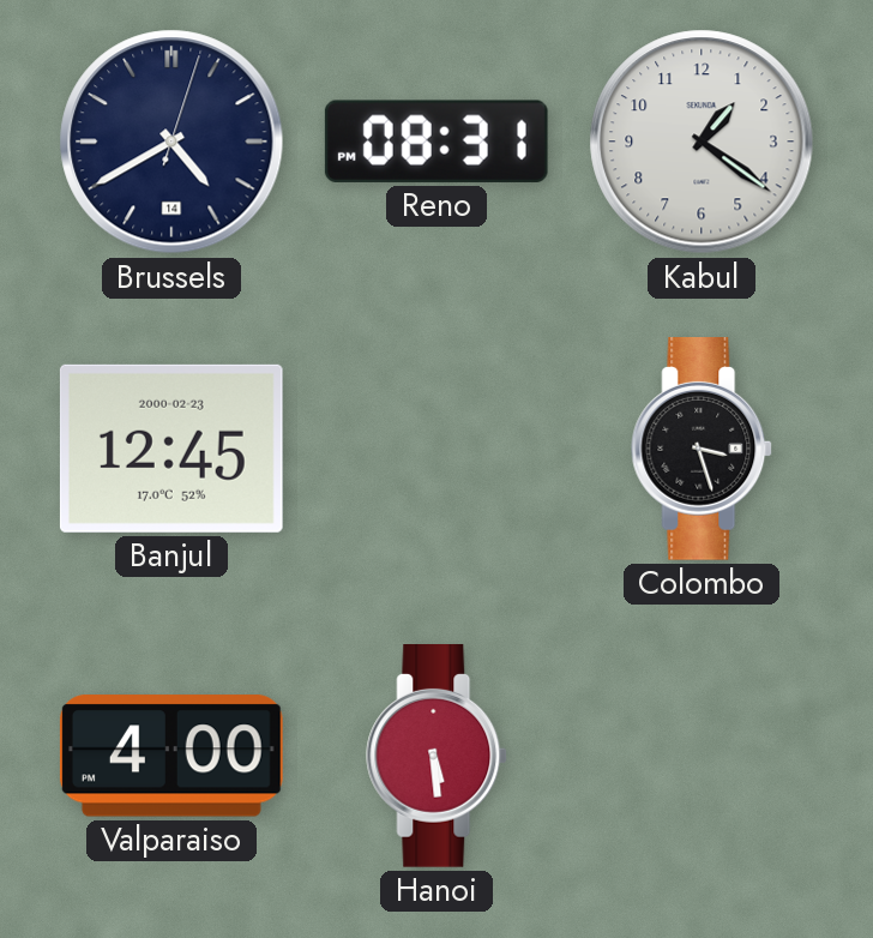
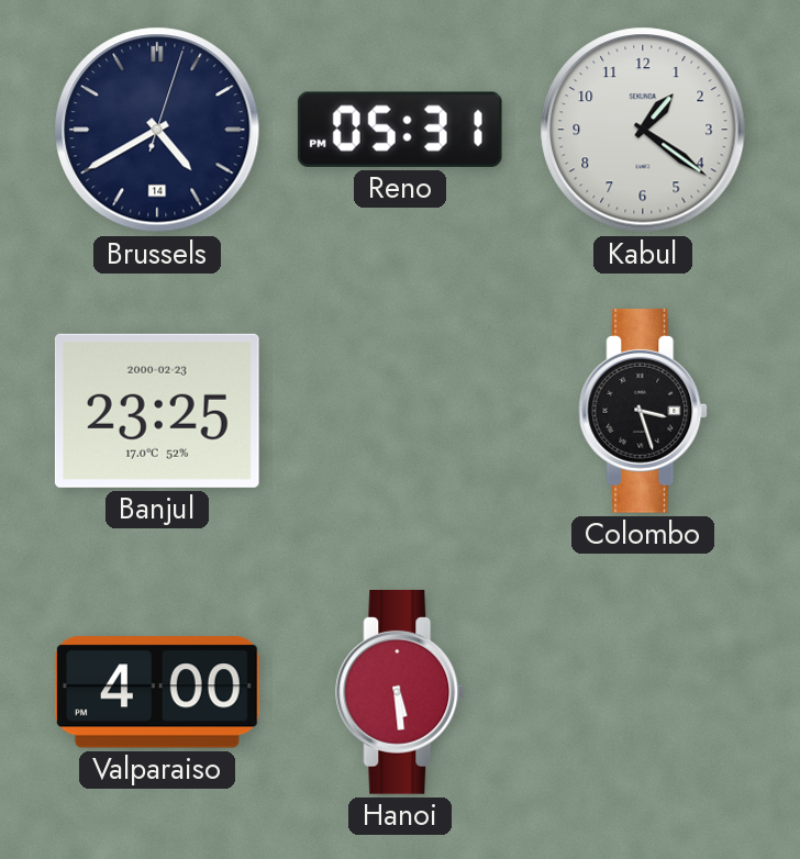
Reno: 08:31 -> 05:31 (400, 130)
Banjul: 12:45 -> 23:25 (157, 411)
